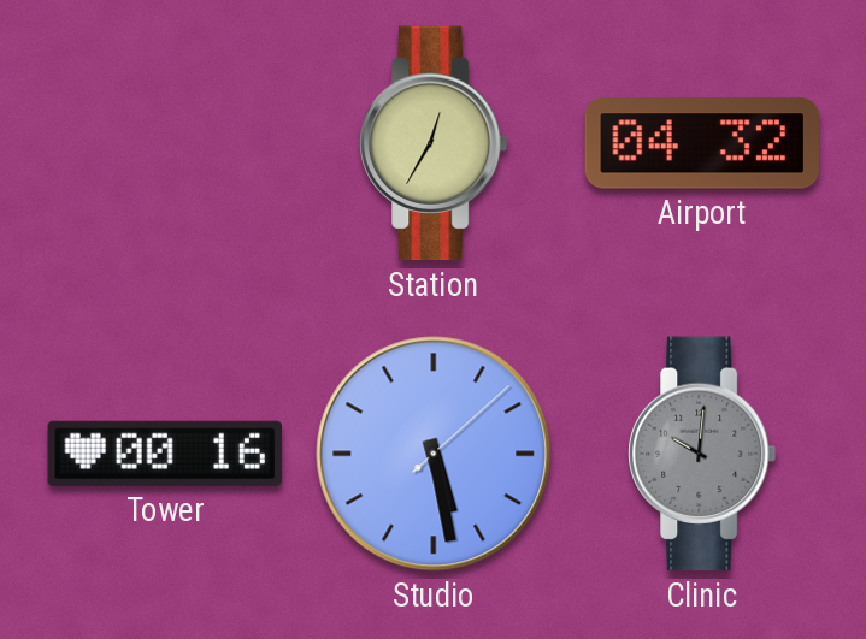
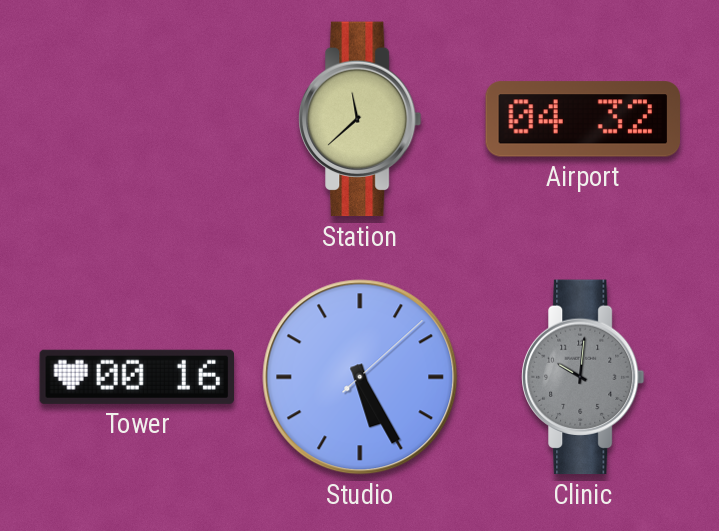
Station: 12:35 -> 11:38 (360, 119)
Studio: 5:28 -> 5:25 (360, 377)
